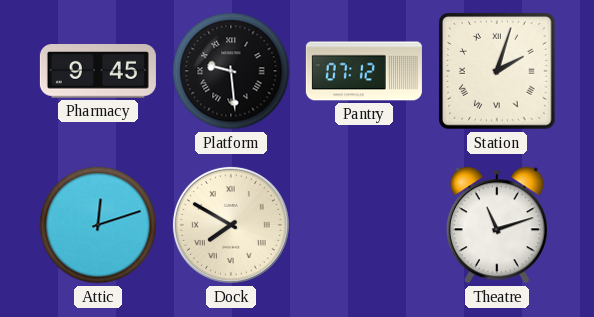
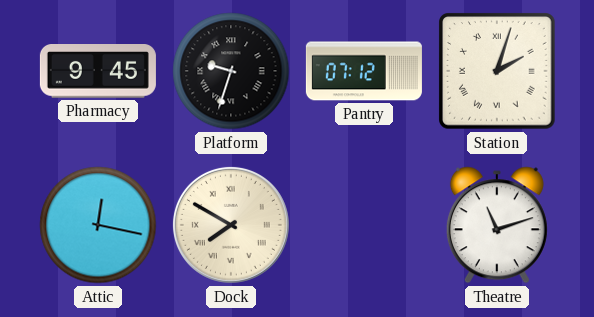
Platform: 9:29 -> 9:33 (231, 71)
Attic: 12:12 -> 12:17 (98, 225)
